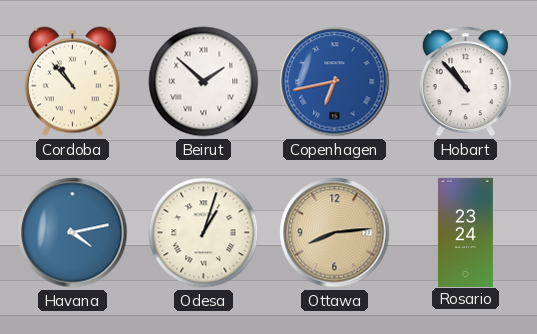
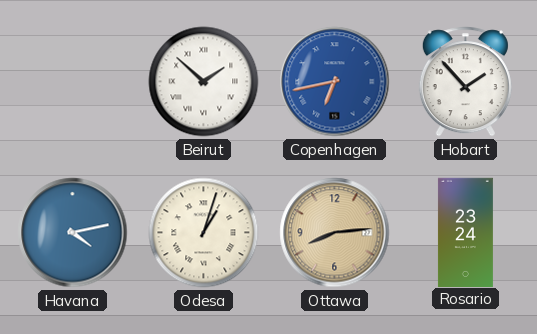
Cordoba: 10:53 -> none (72, 82)
Hobart: 10:53 -> 1:53 (465, 82)
